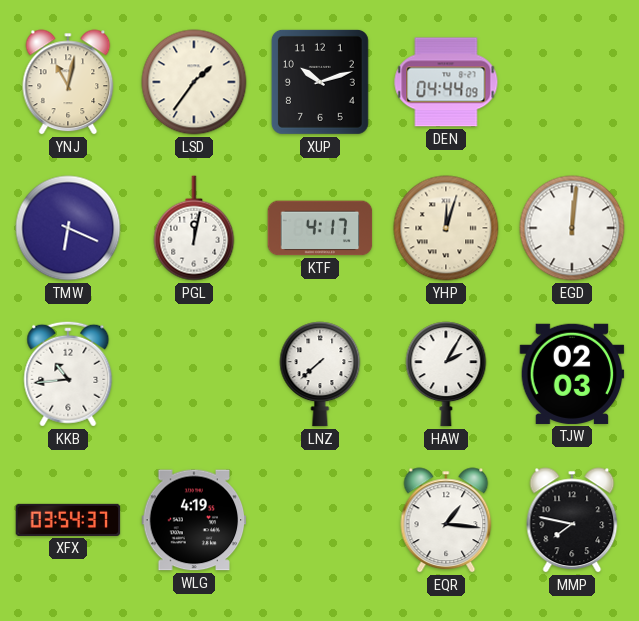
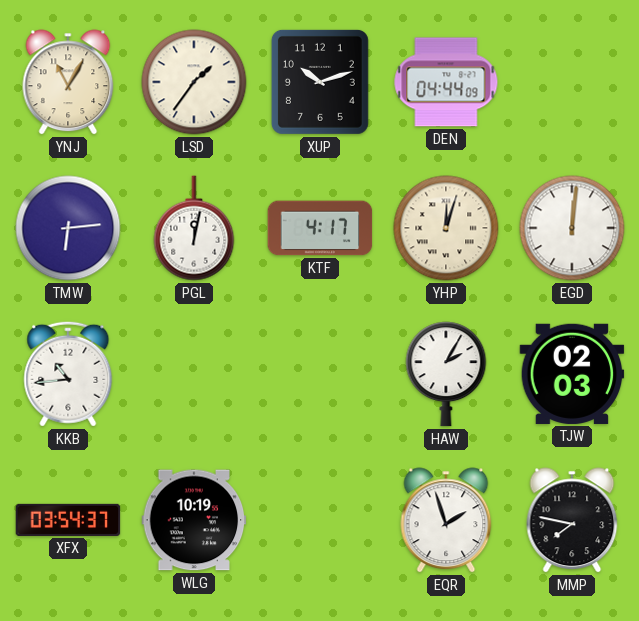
YNJ: 11:02 -> 11:05 (68, 82)
TMW: 6:19 -> 6:14 (68, 228)
LNZ: 7:38 -> none (320, 374)
WLG: 4:19 -> 10:19 (194, 520)
EQR: 1:16 -> 1:57 (446, 520)
